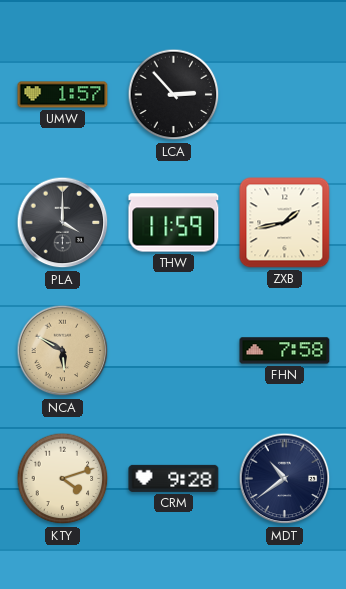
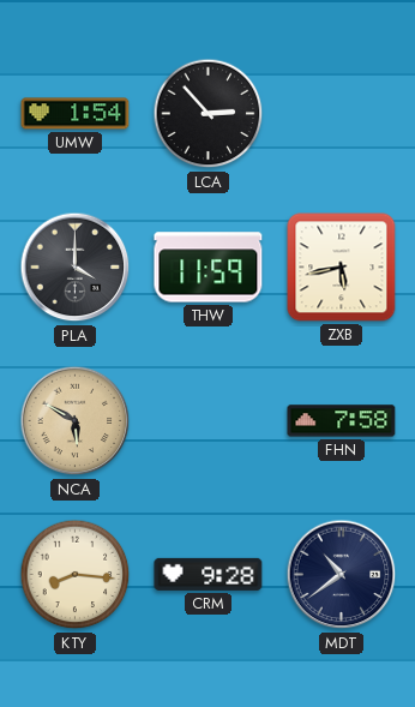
UMW: 1:57 -> 1:54 (76, 114)
ZXB: 1:43 -> 5:43 (342, 268)
KTY: 4:12 -> 8:16 (76, 575)
